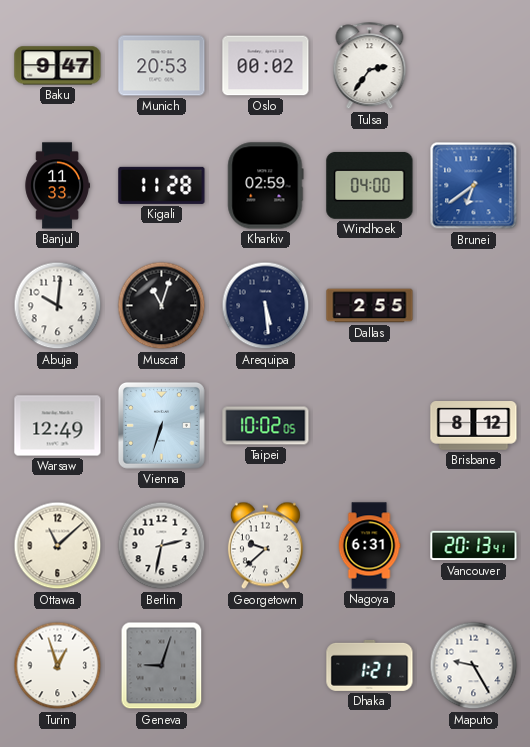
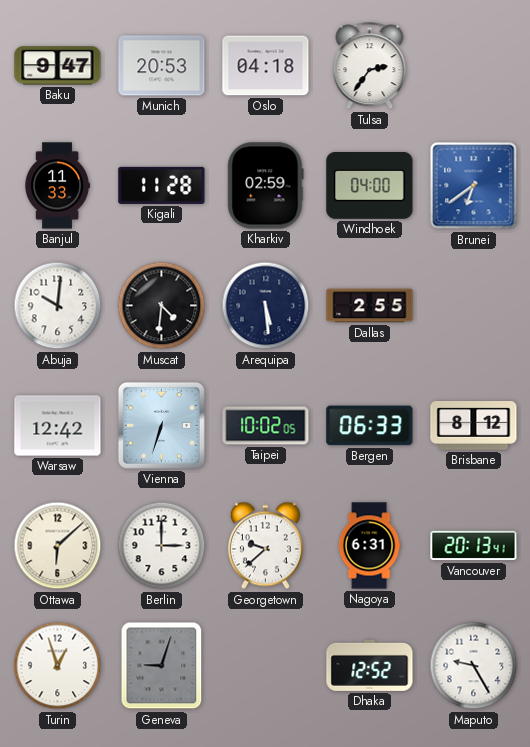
Oslo: 00:02 -> 04:18 (266, 66)
Muscat: 11:03 -> 4:31 (162, 306)
Warsaw: 12:49 -> 12:42 (58, 426)
Bergen: none -> 06:33 (370, 426)
Ottawa: 11:08 -> 6:08 (58, 546)
Berlin: 2:32 -> 3:00 (162, 546)
Dhaka: 1:21 -> 12:52 (370, 665)
